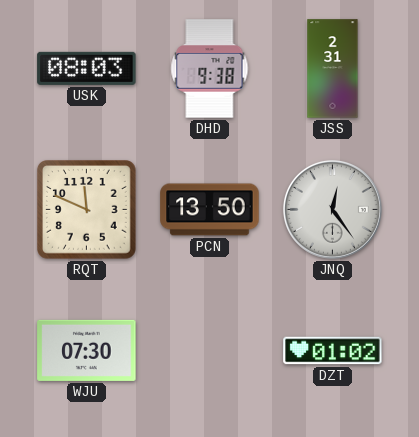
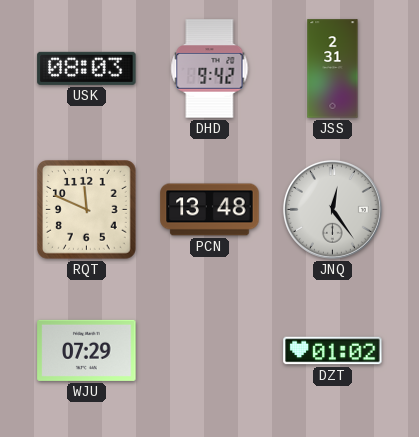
DHD: 9:38 -> 9:42 (210, 69)
PCN: 13:50 -> 13:48 (210, 210)
WJU: 07:30 -> 07:29 (87, 350)
